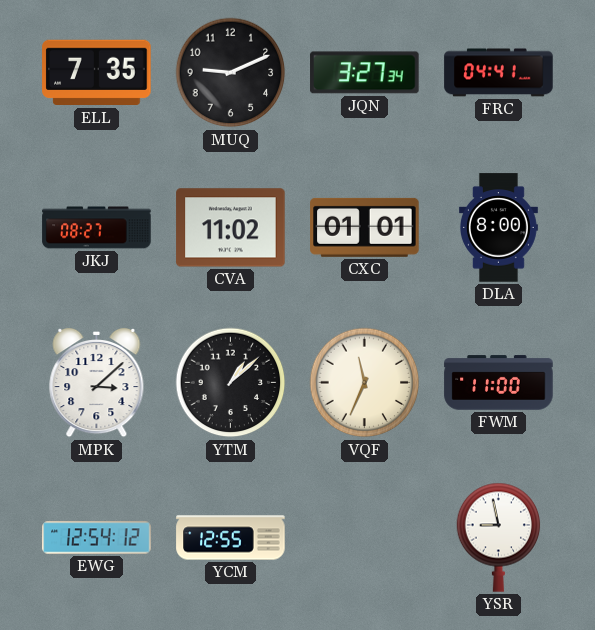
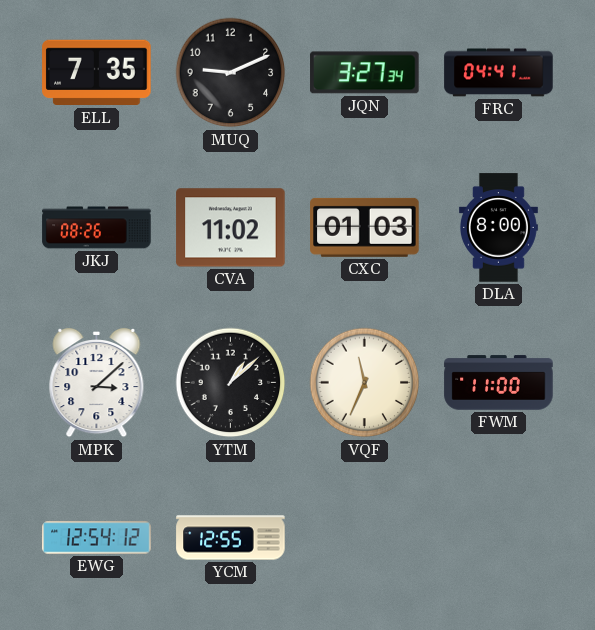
JKJ: 08:27 -> 08:26 (97, 228)
CXC: 01:01 -> 01:03 (365, 227)
YSR: 8:58 -> none (499, 537)
